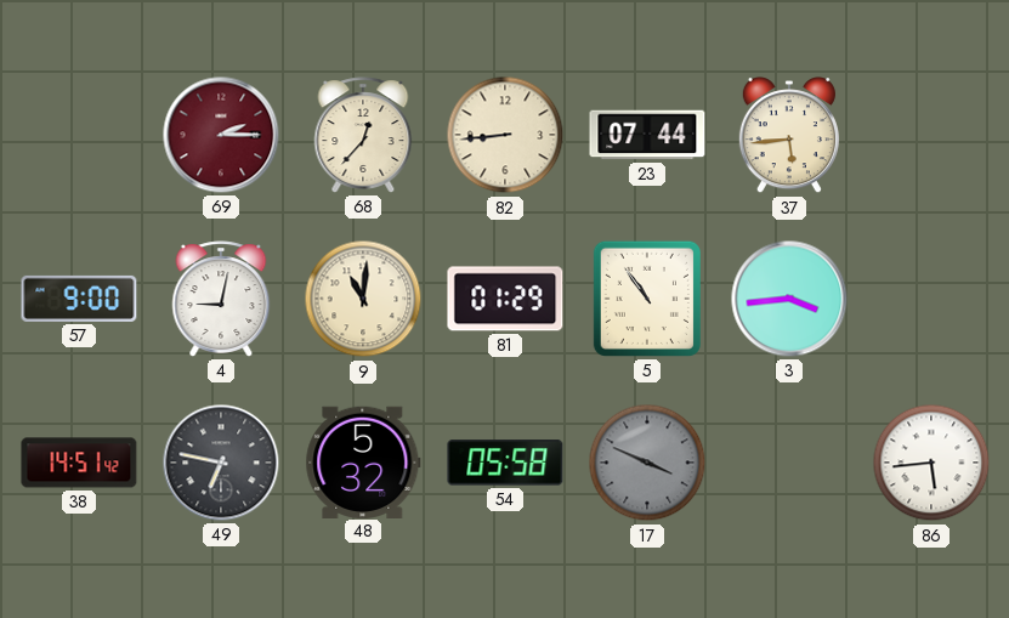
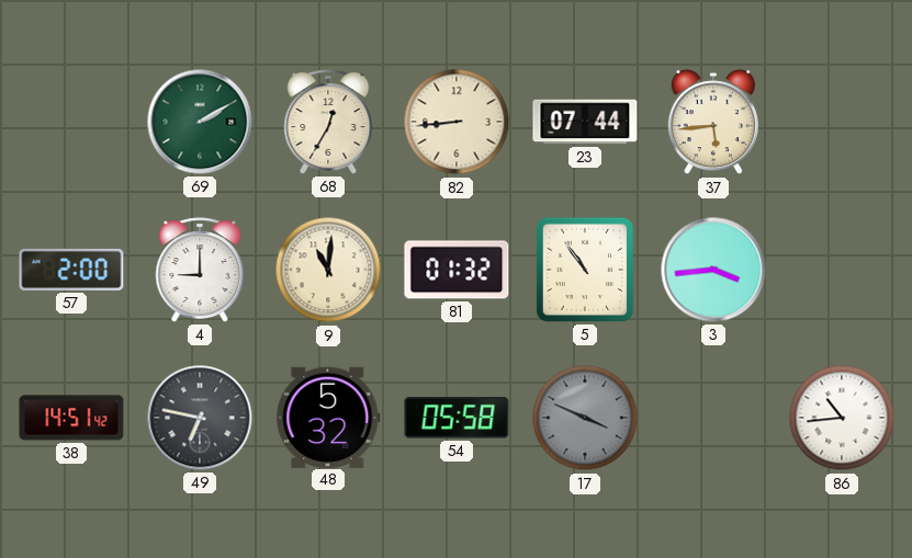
69: 2:15 -> 2:10 (200, 122)
69 dial: burgundy -> green (200, 122)
68: 12:37 -> 12:35 (328, 122)
57: 9:00 -> 2:00 (71, 270)
4: 9:02 -> 9:00 (200, 270)
81: 01:29 -> 01:32 (457, 270)
86: 5:44 -> 10:44 (842, 418)
